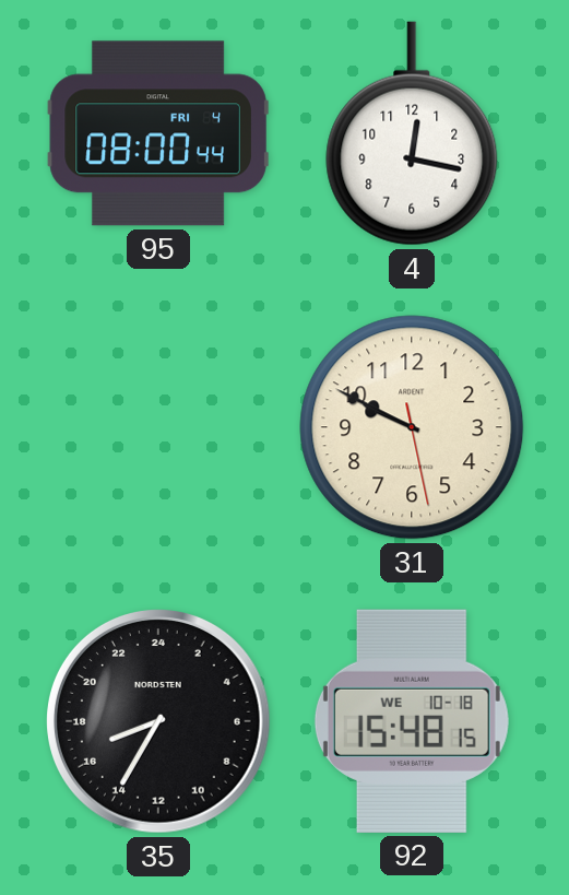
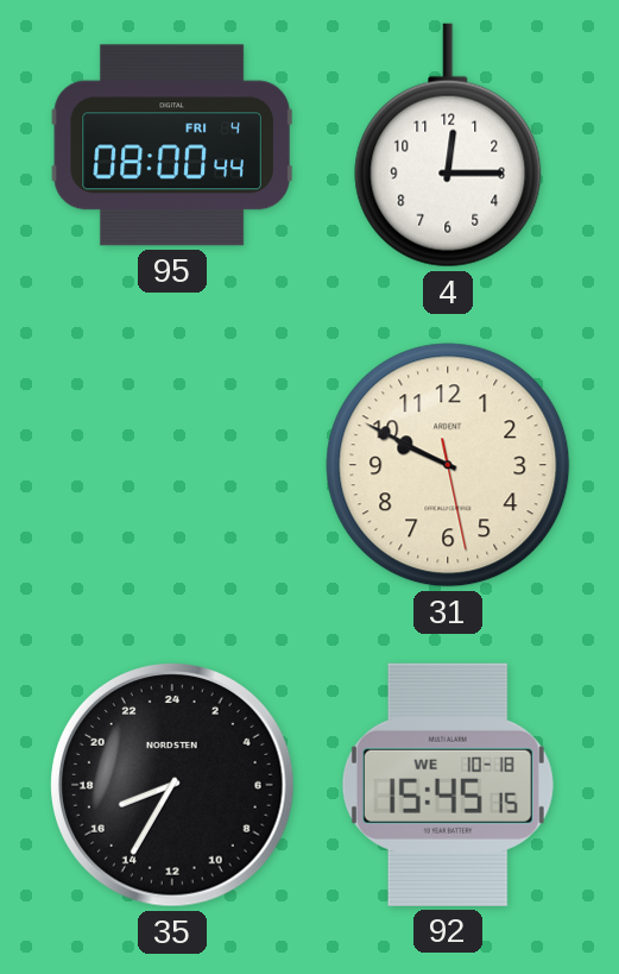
4: 12:17 -> 12:15 (448, 145)
92: 15:48 -> 15:45 (448, 785)
